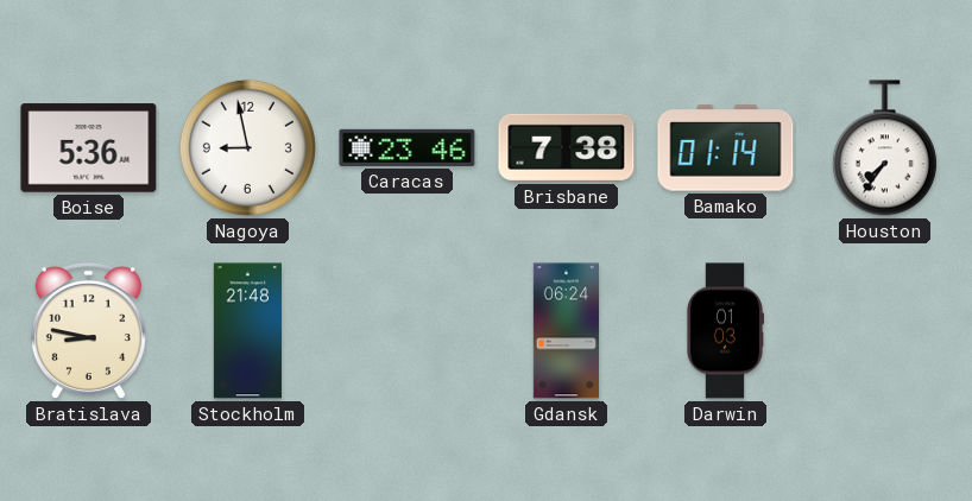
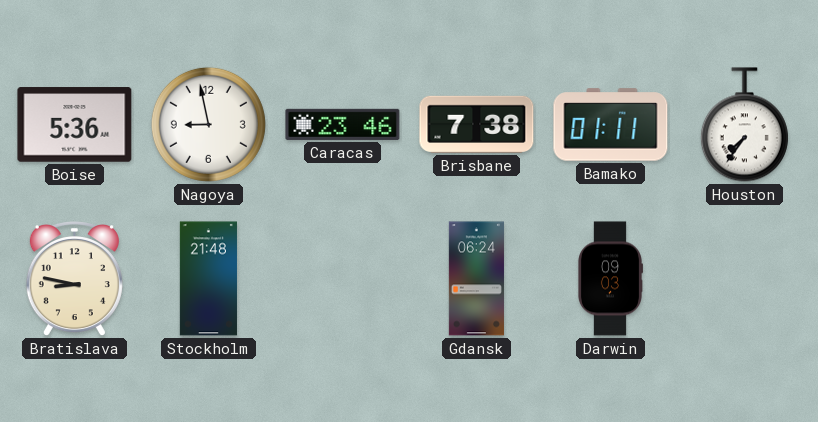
Bamako: 01:14 -> 01:11 (611, 125)
Darwin: 01:03 -> 09:03 (610, 279)
